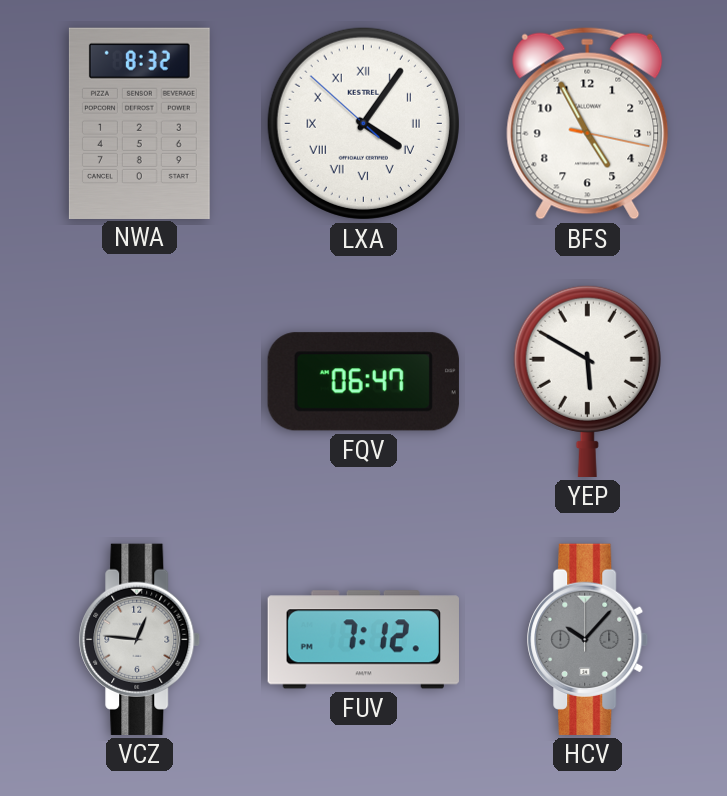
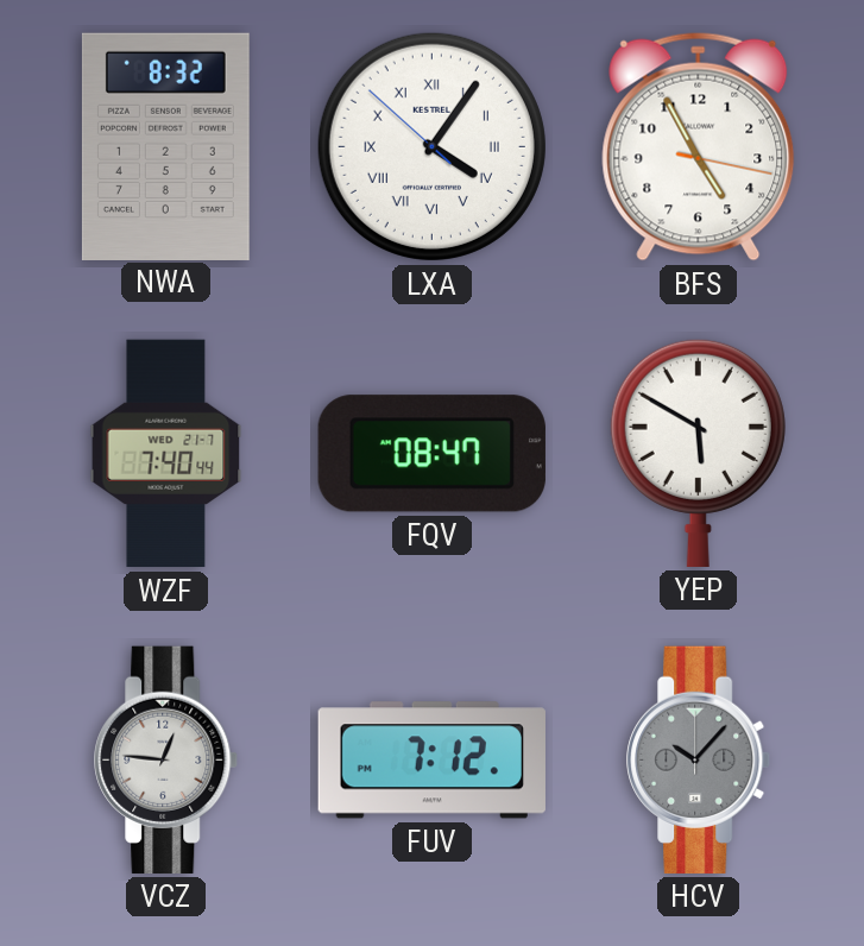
WZF: none -> 7:40 (166, 454)
FQV: 06:47 -> 08:47 (431, 454)
